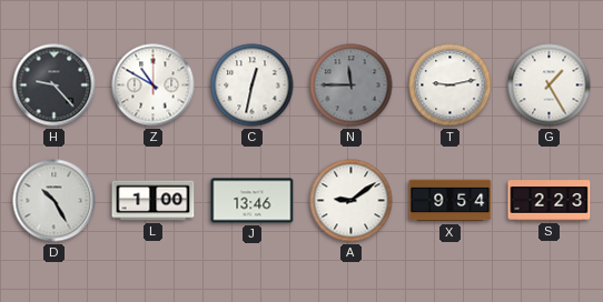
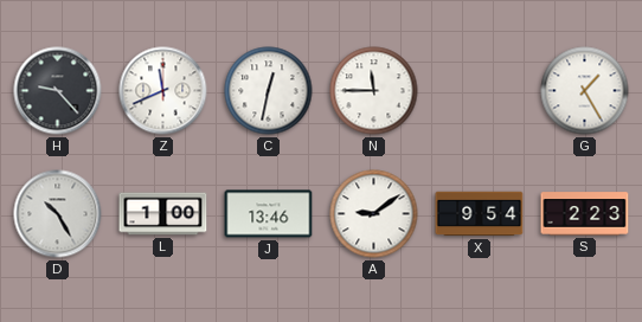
Z: 10:50 -> 11:41 (163, 91)
N dial: grey -> white (374, 91)
T: 9:13 -> none (451, 85)
